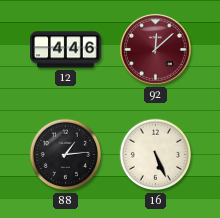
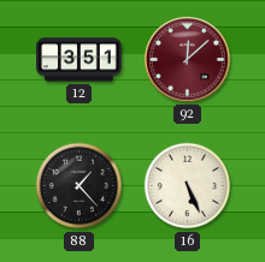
12: 4:46 -> 3:51 (79, 60)
88: 1:14 -> 1:23 (79, 186)
